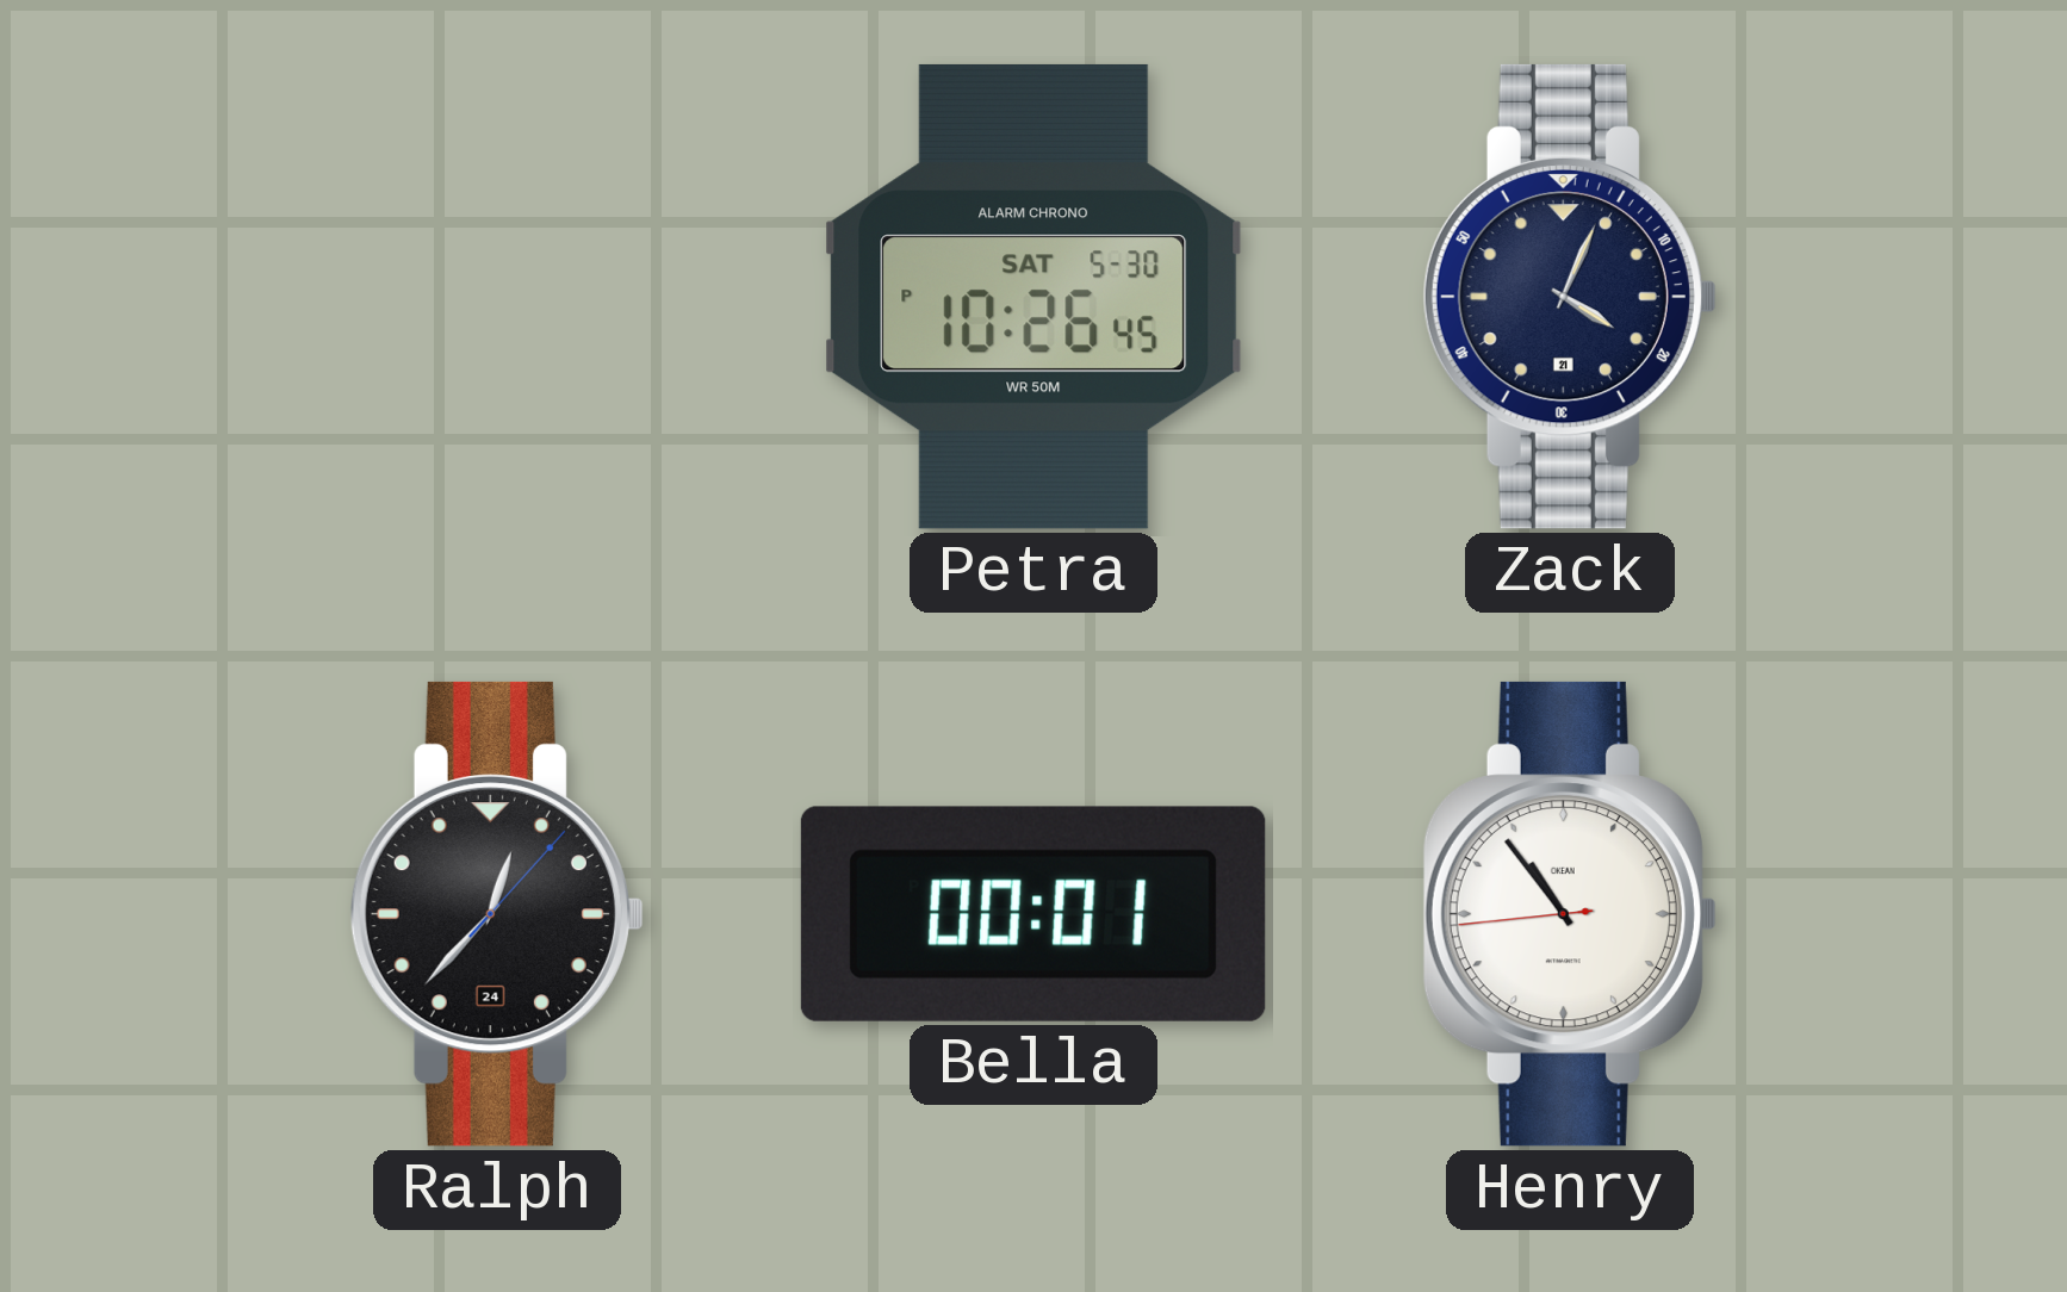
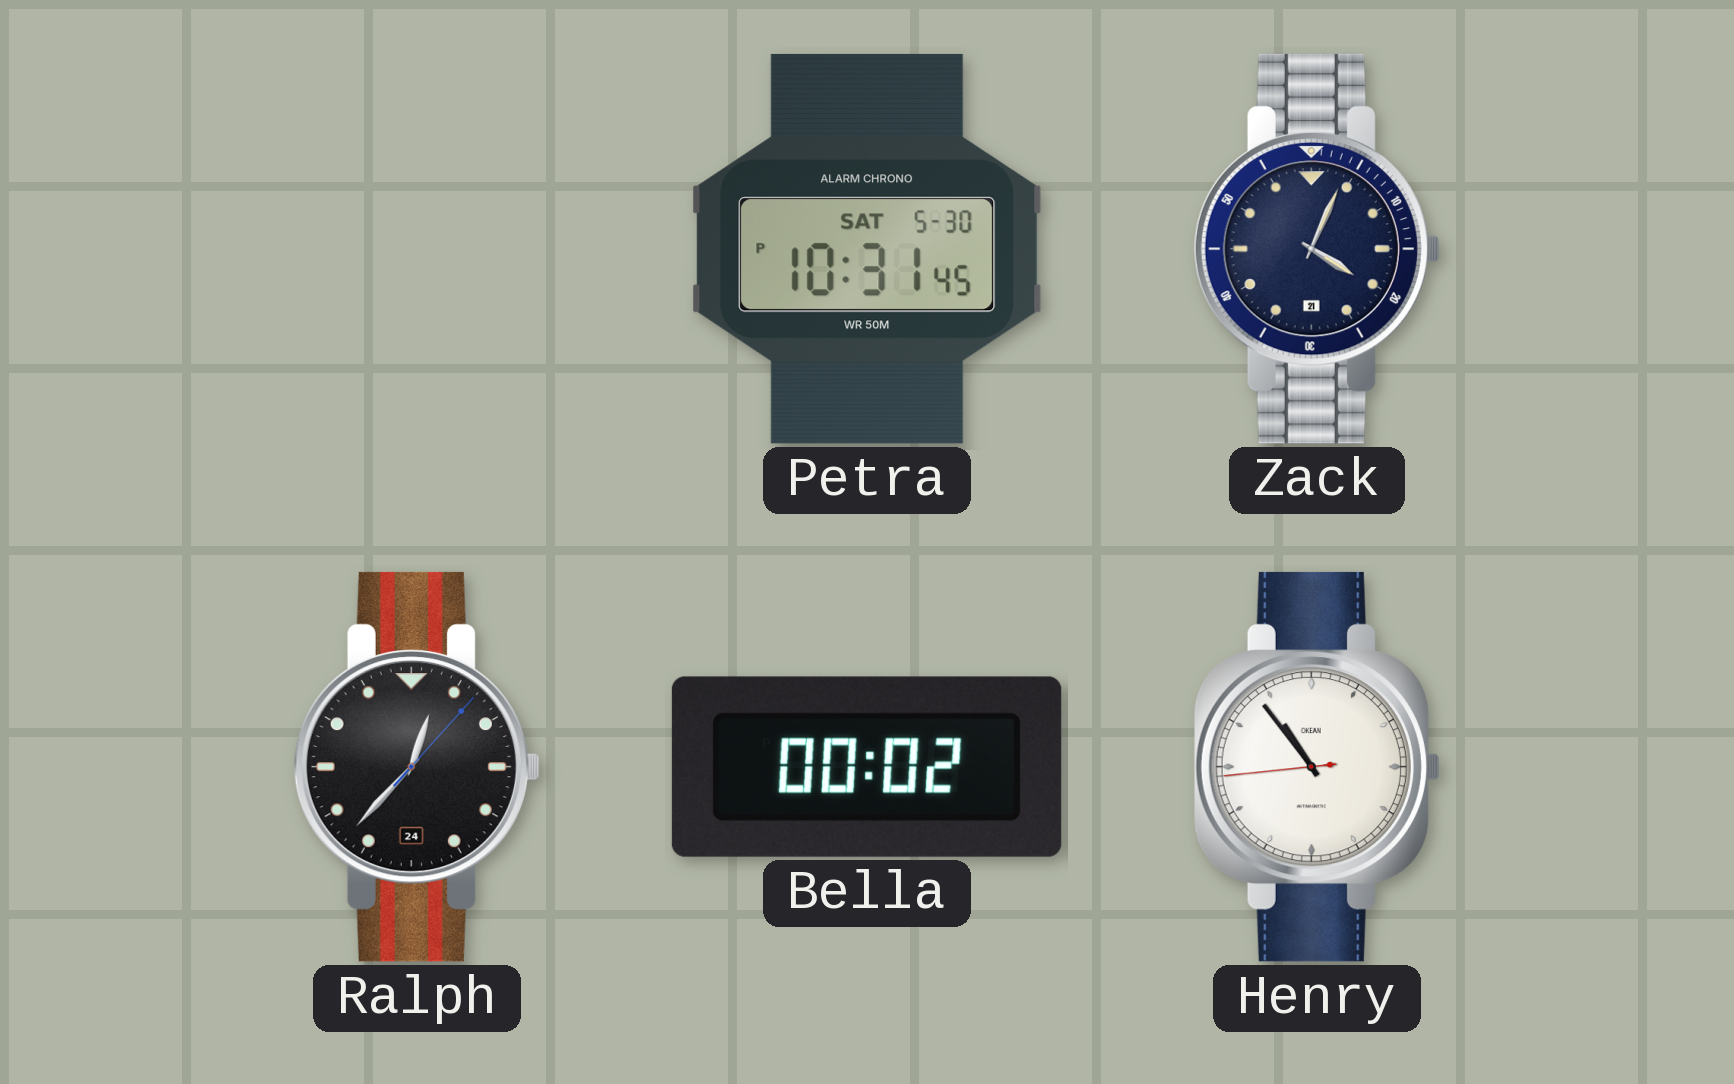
Petra: 10:26 -> 10:31 (867, 249)
Bella: 00:01 -> 00:02 (867, 767)
